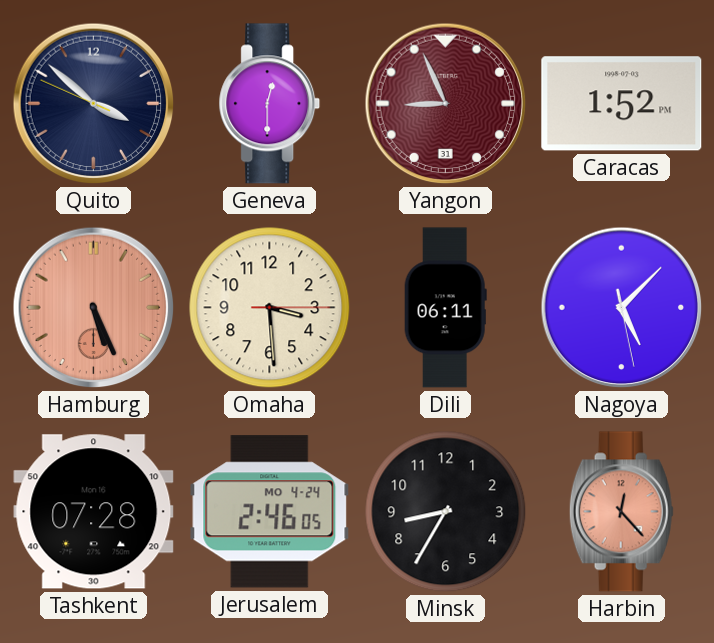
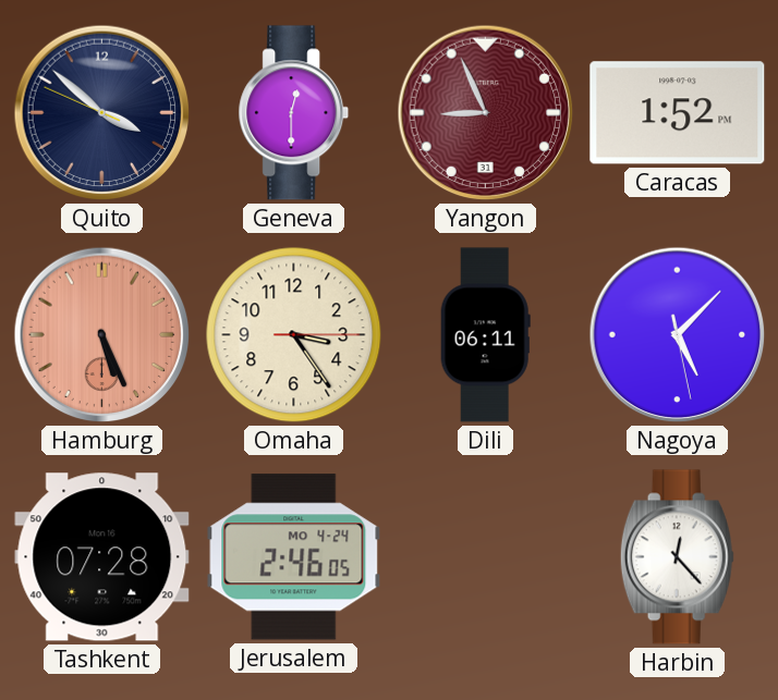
Omaha: 3:29 -> 3:24 (294, 335)
Minsk: 8:35 -> none (446, 512)
Harbin dial: salmon -> white (677, 557)
